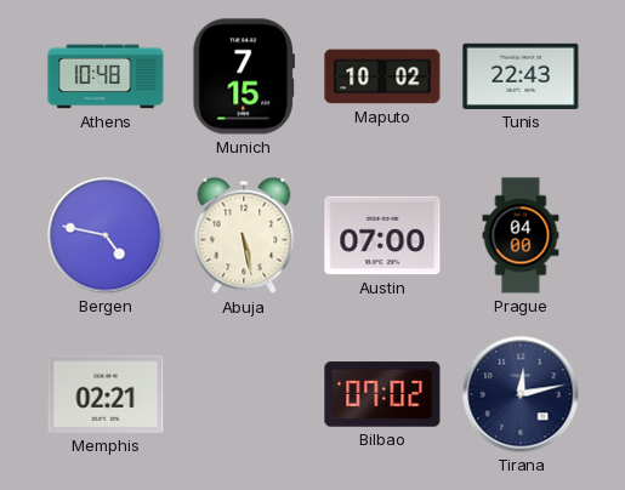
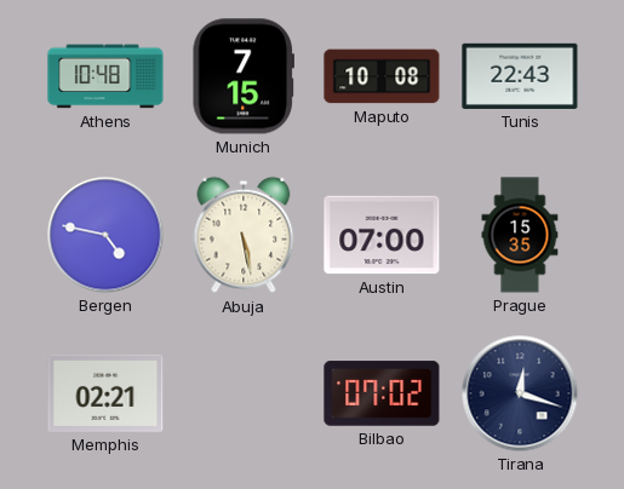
Maputo: 10:02 -> 10:08 (382, 76)
Prague: 04:00 -> 15:35 (520, 235)
Tirana: 12:13 -> 12:18 (520, 393)
